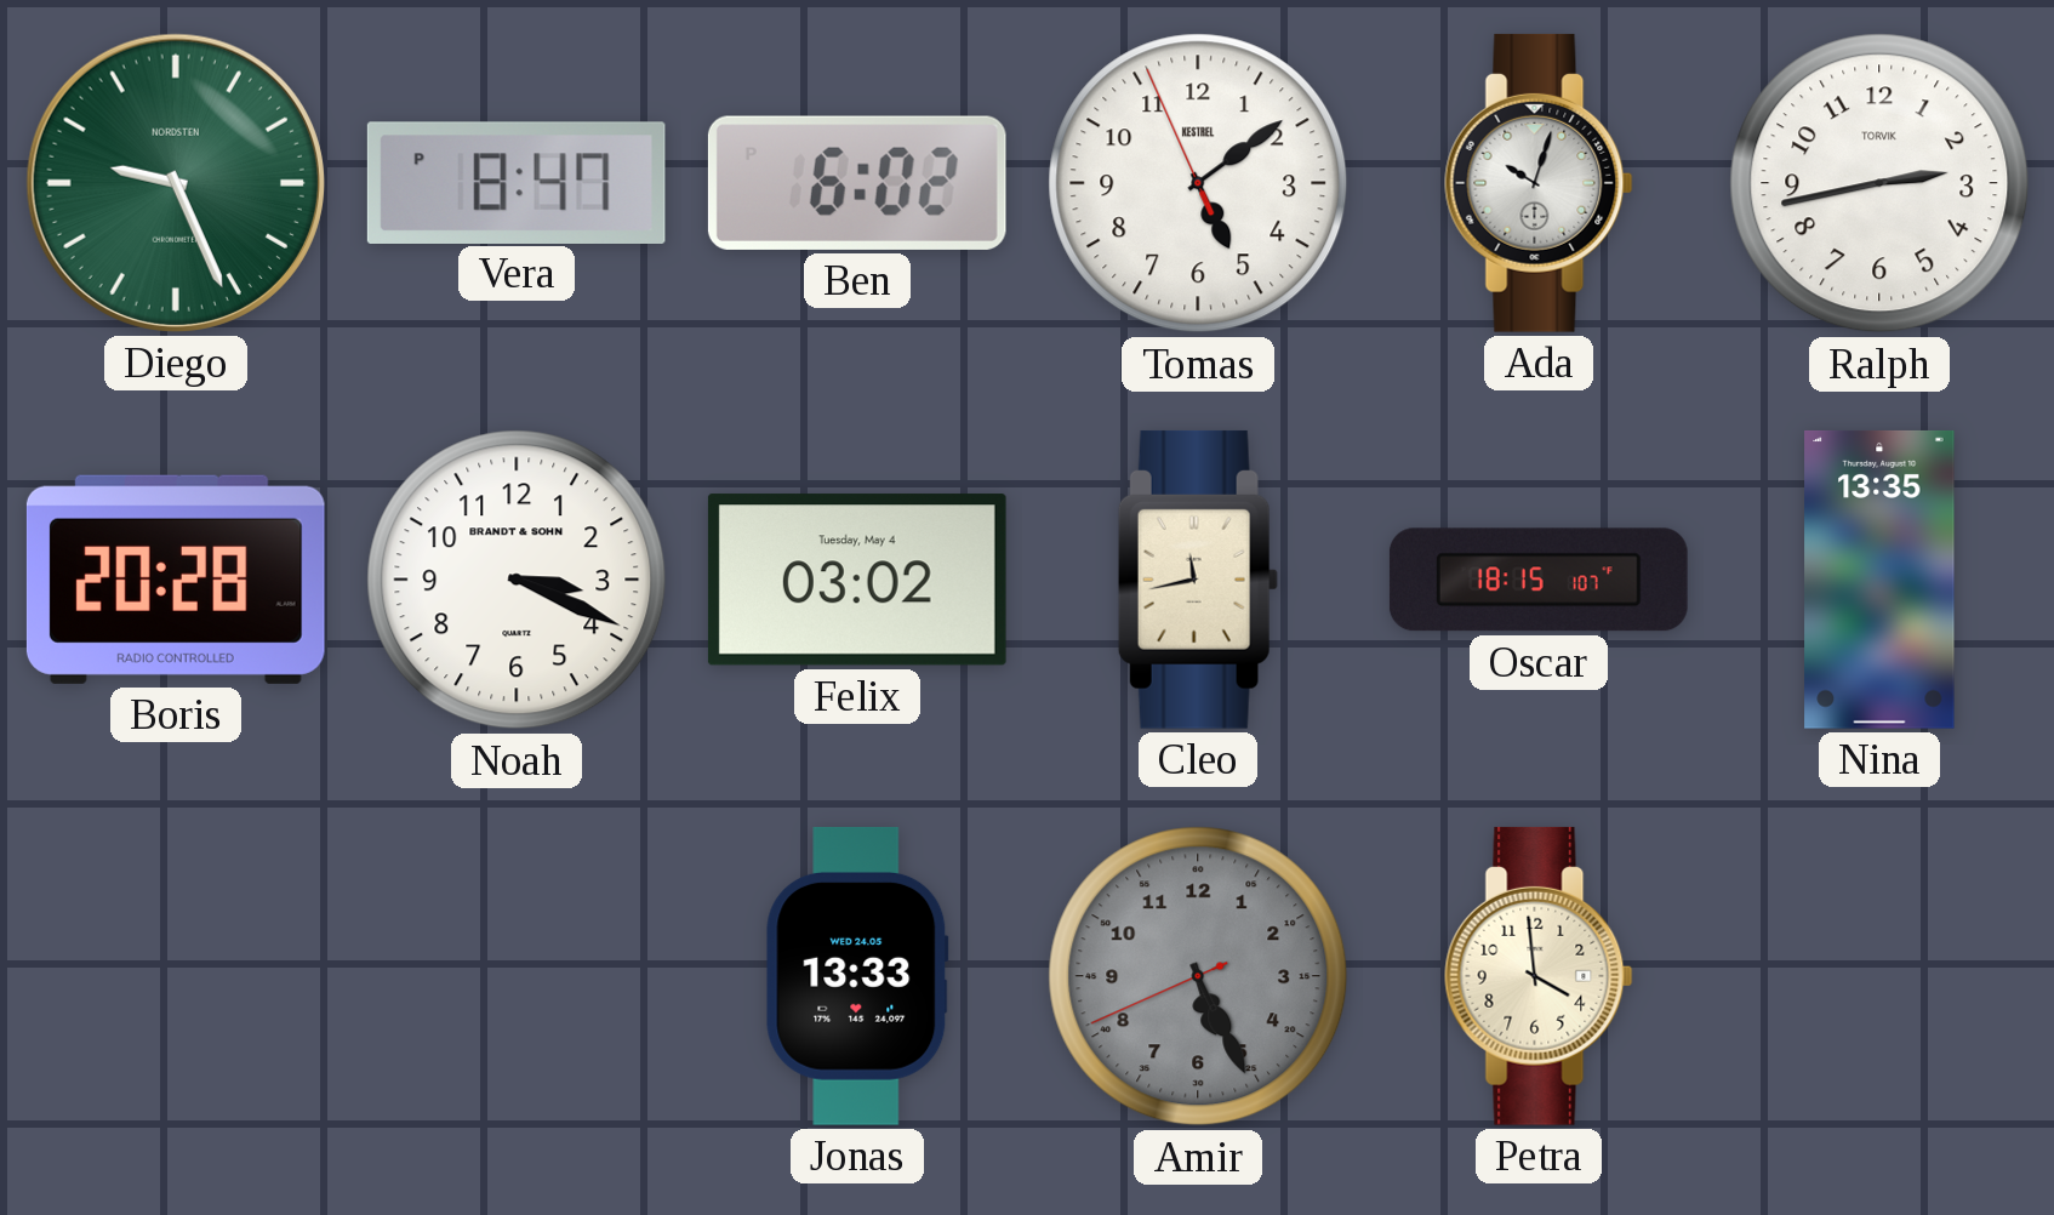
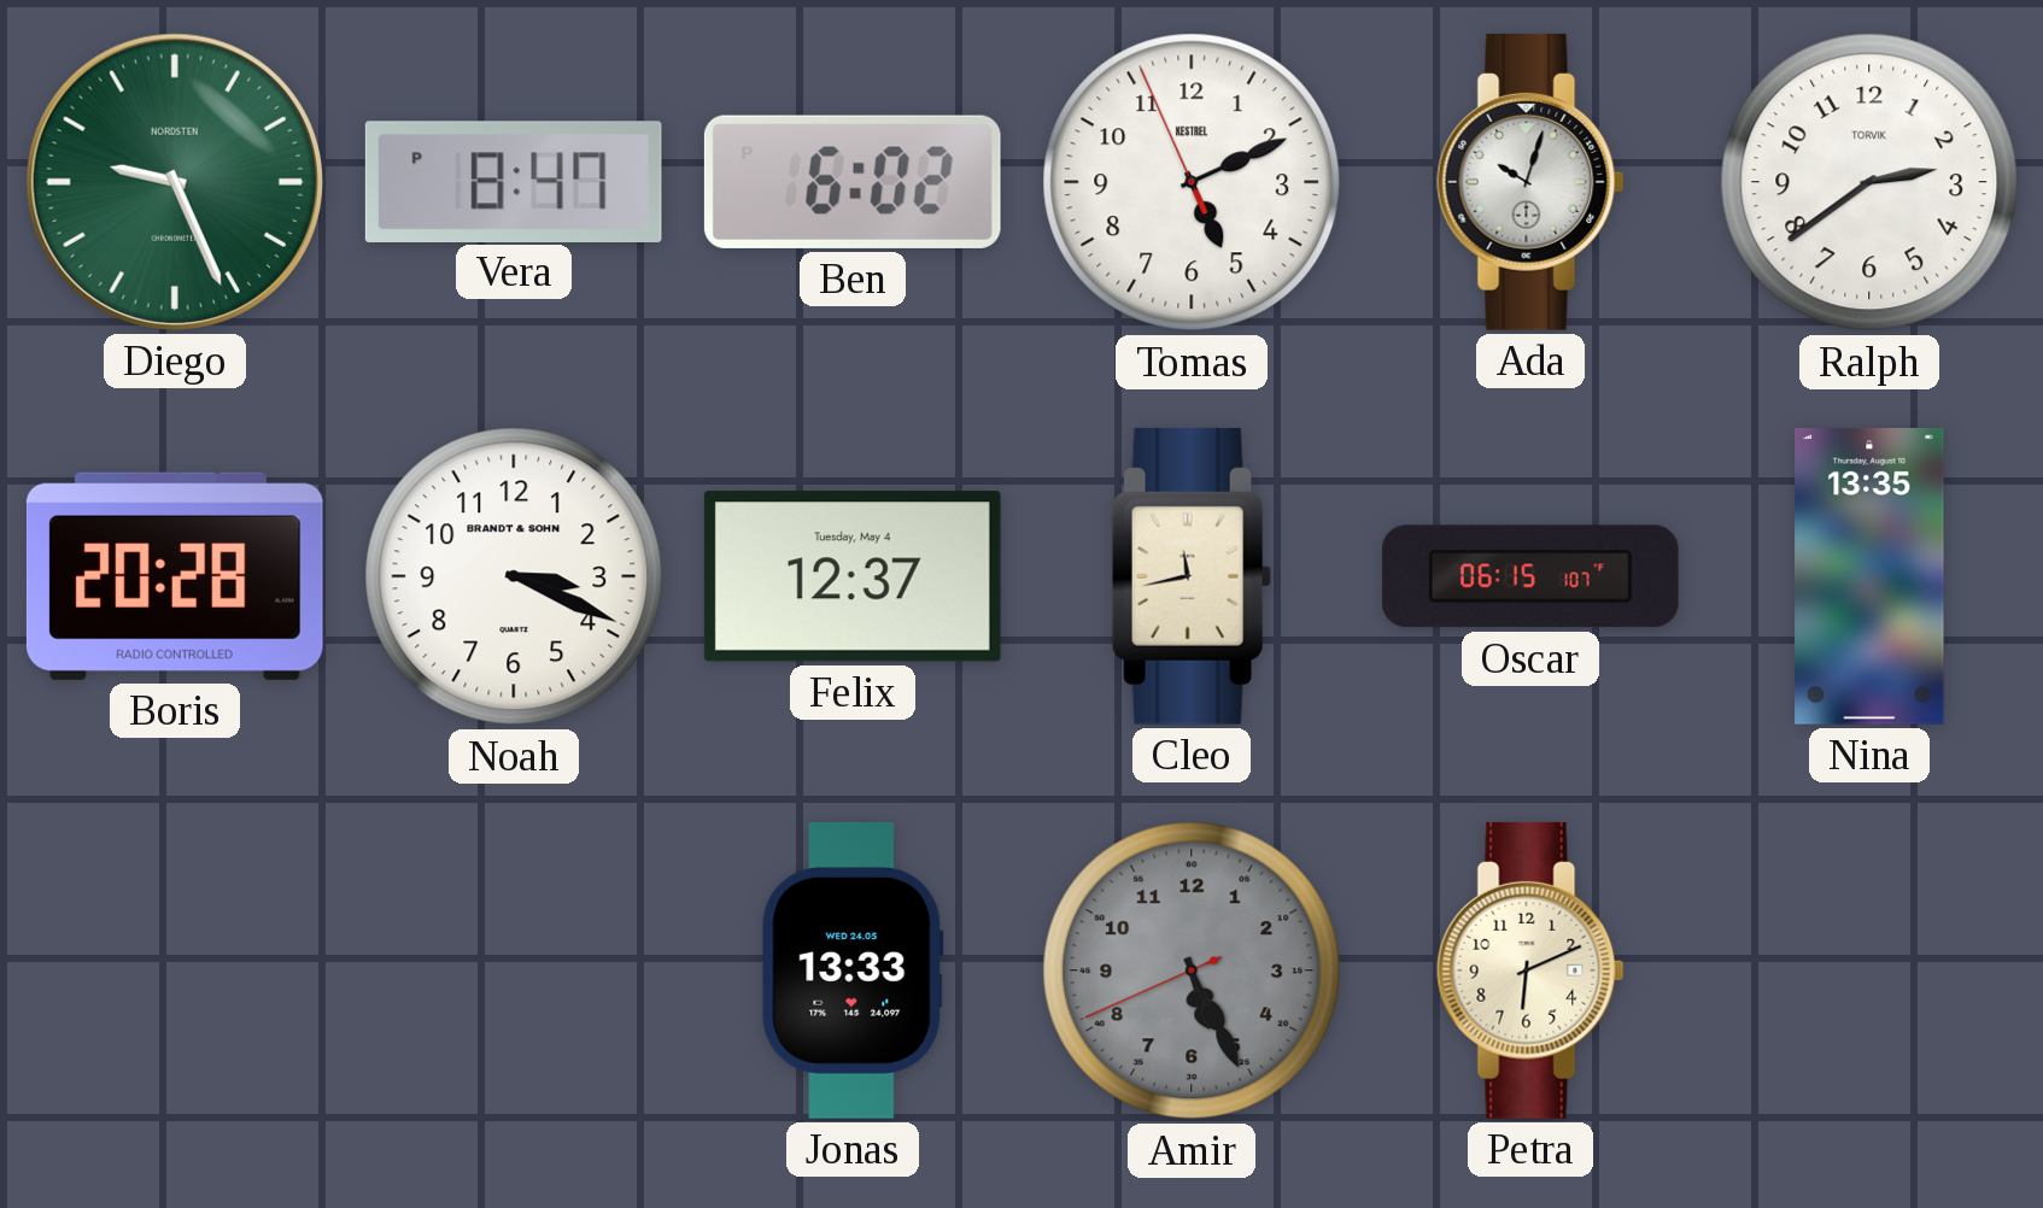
Tomas: 5:08 -> 5:10 (1192, 182)
Ralph: 2:43 -> 2:39 (1869, 182)
Felix: 03:02 -> 12:37 (853, 576)
Oscar: 18:15 -> 06:15 (1530, 576)
Petra: 3:59 -> 6:11 (1530, 970)
